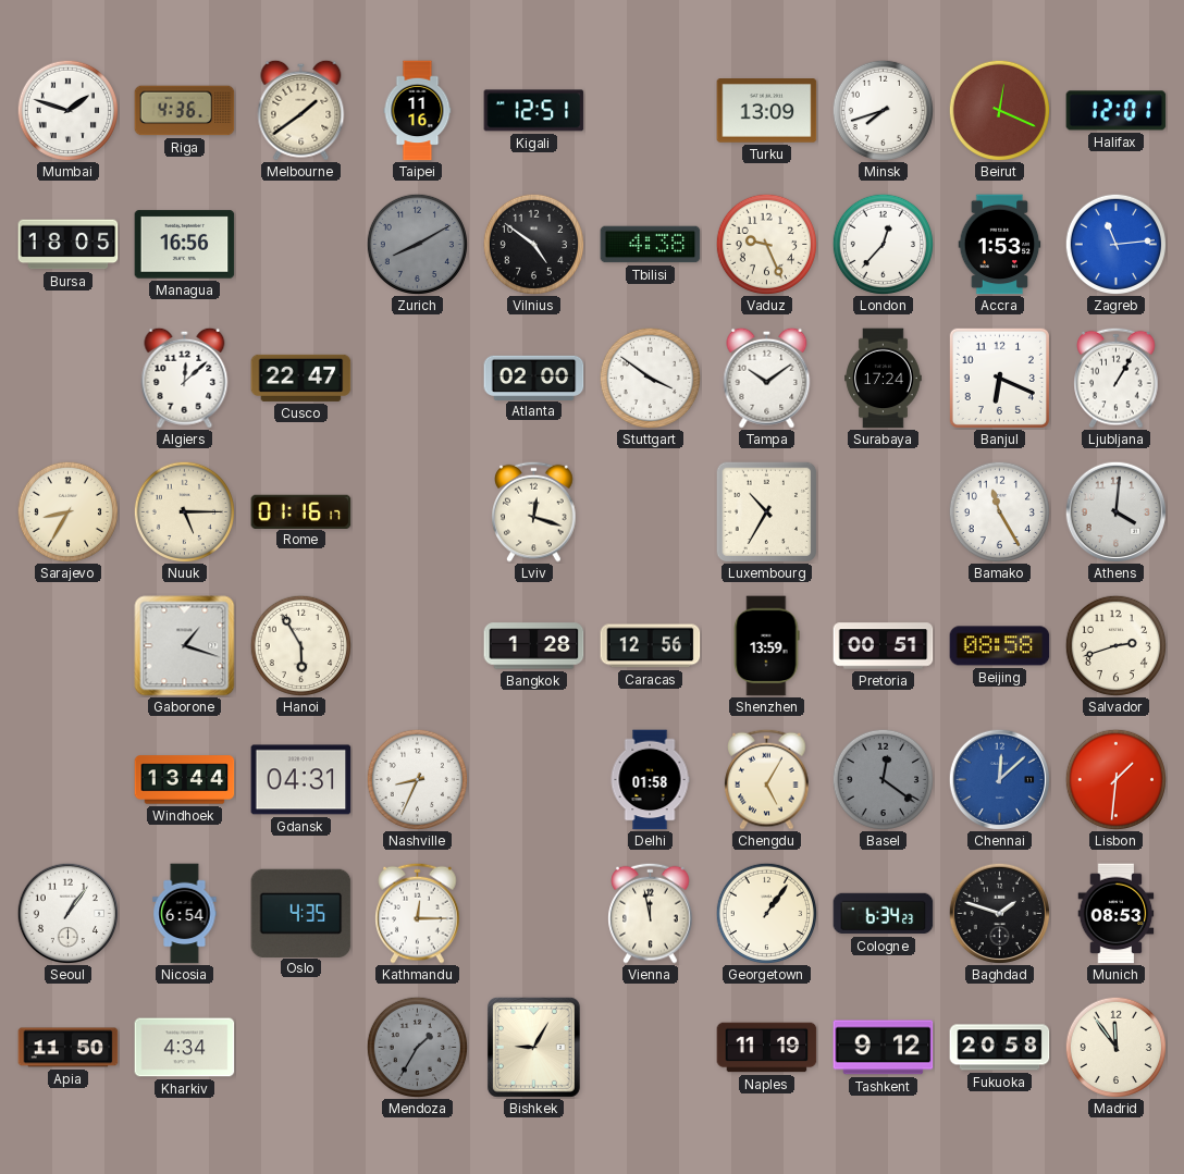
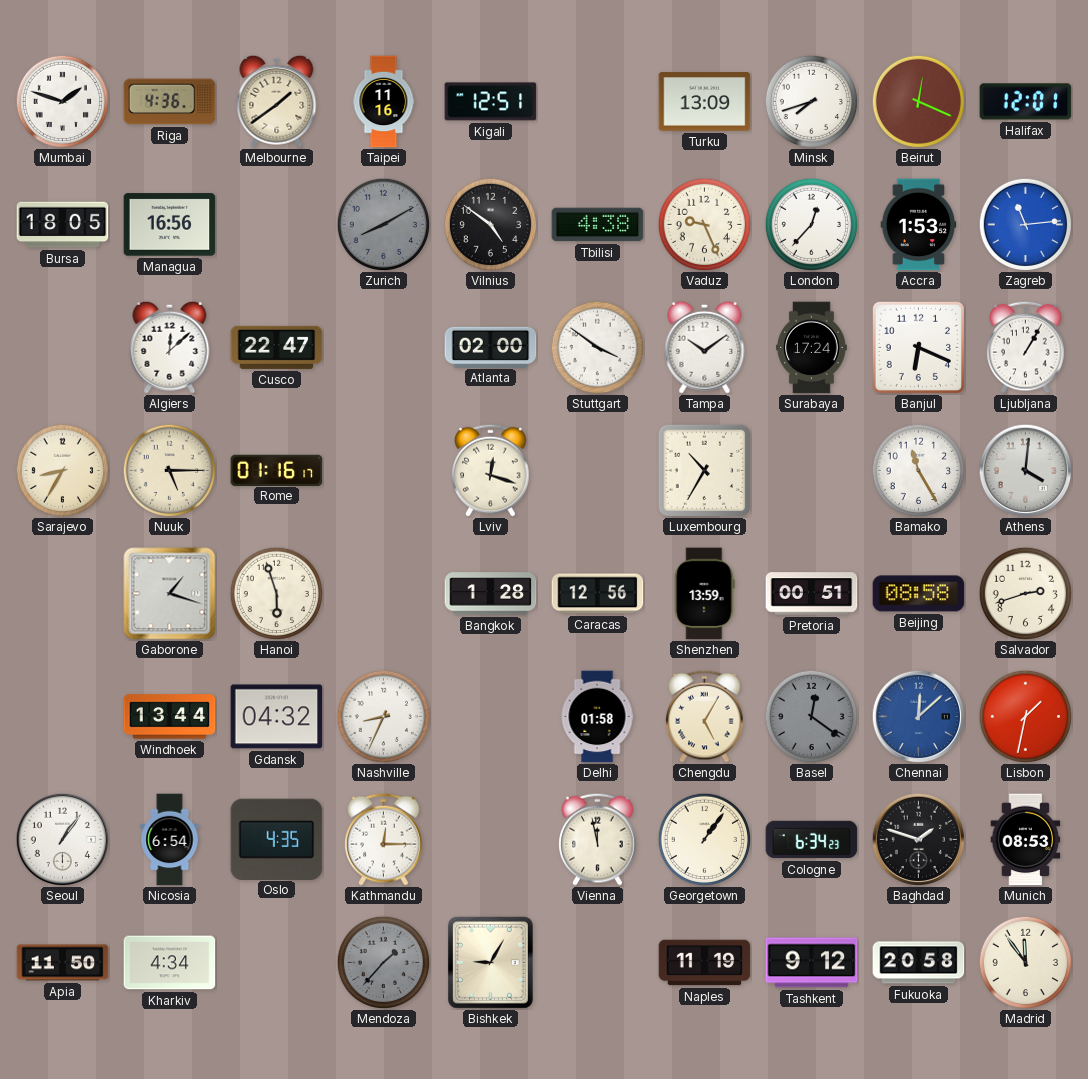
Hanoi: 5:55 -> 5:57 (276, 593)
Gdansk: 04:31 -> 04:32 (277, 717)
Lisbon: 1:31 -> 1:32 (1025, 716)
Mendoza: 1:35 -> 1:37 (383, 962)
